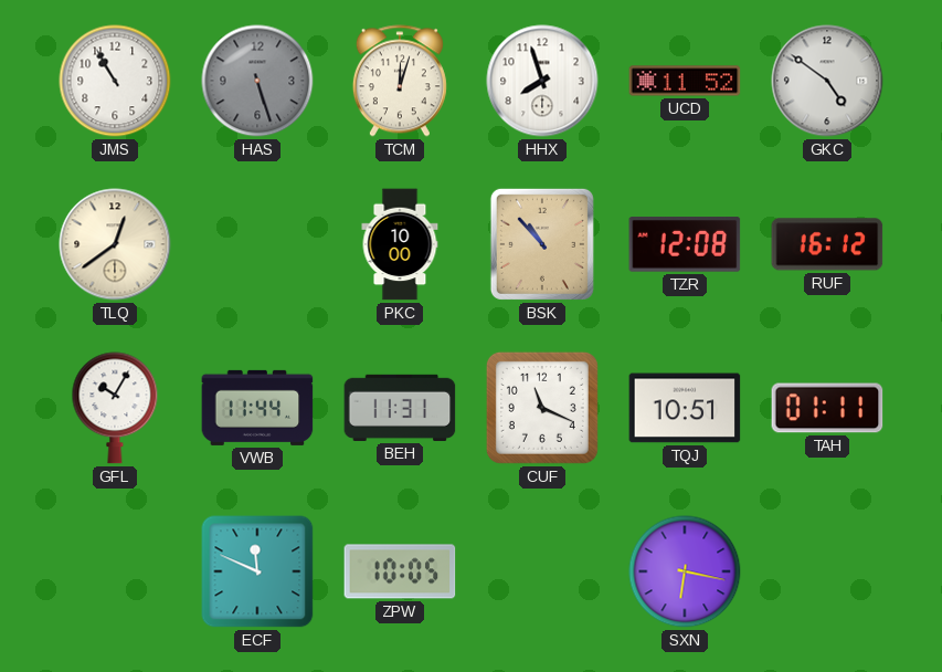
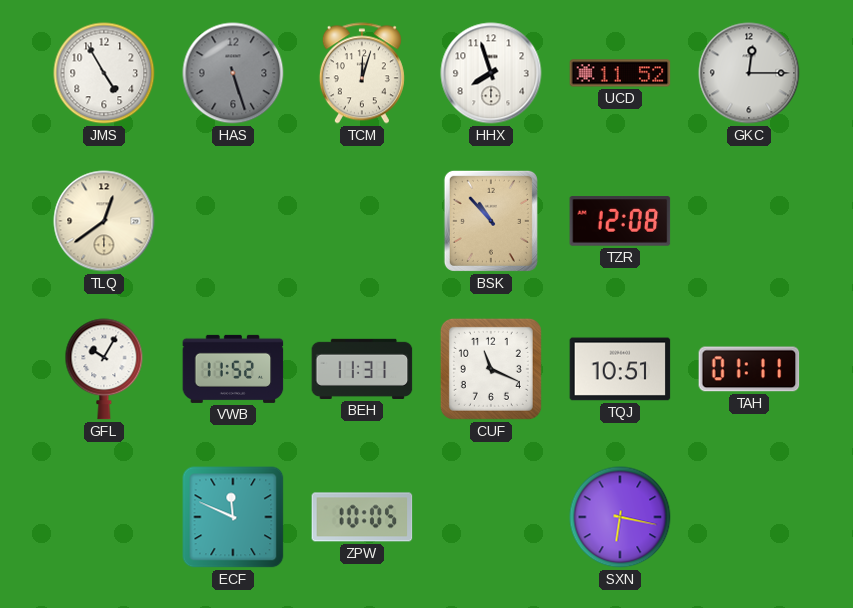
JMS: 10:55 -> 4:55 (104, 73)
GKC: 4:51 -> 12:15 (749, 73)
PKC: 10:00 -> none (400, 244)
RUF: 16:12 -> none (827, 244)
VWB: 11:44 -> 11:52 (233, 369)
